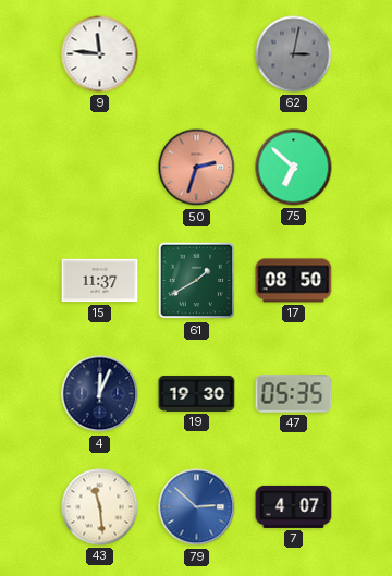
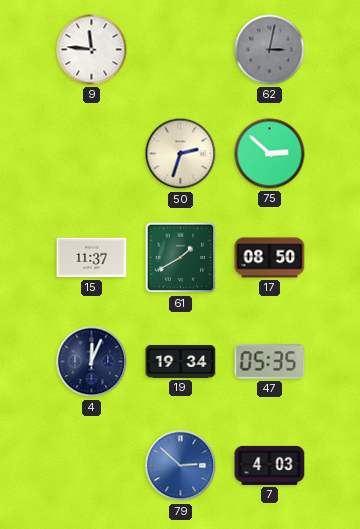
50 dial: salmon -> cream (181, 154)
75: 6:52 -> 2:52 (270, 154)
19: 19:30 -> 19:34 (181, 361)
43: 11:29 -> none (100, 507)
7: 4:07 -> 4:03 (270, 465)
